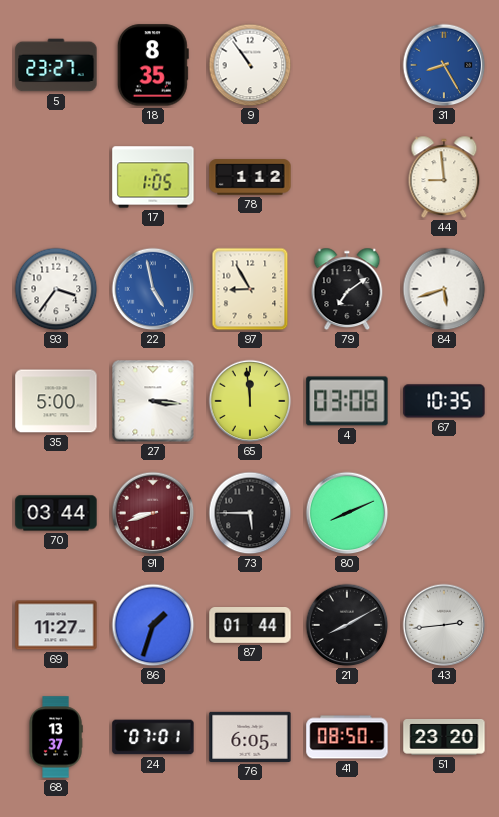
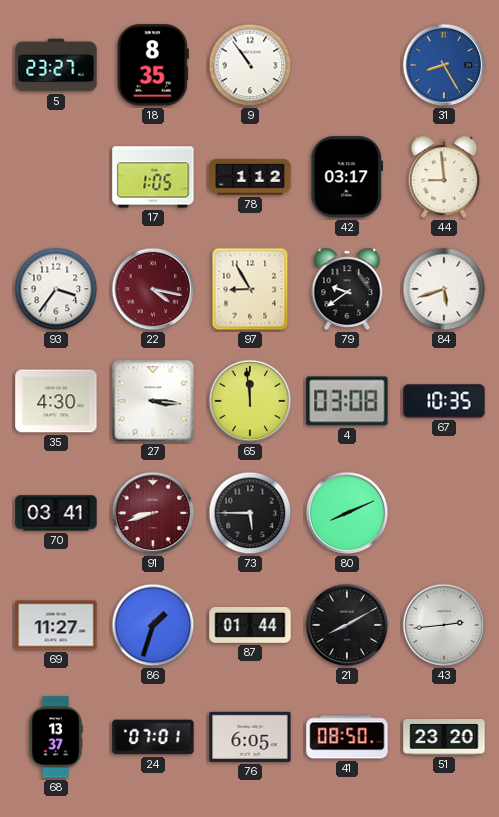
42: none -> 03:17 (347, 177)
22: 4:58 -> 4:17 (153, 289)
22 dial: blue -> burgundy (153, 289)
79: 7:09 -> 9:39 (347, 289)
35: 5:00 -> 4:30 (56, 401)
70: 03:44 -> 03:41 (56, 513)
